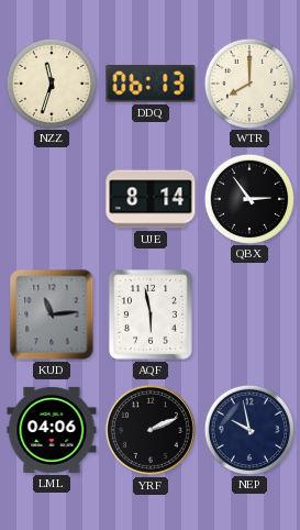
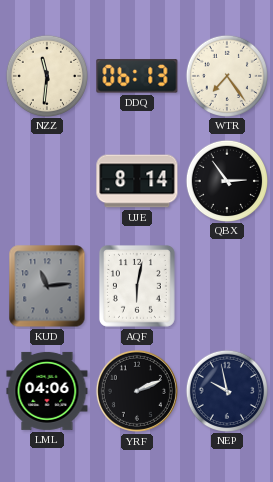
NZZ: 11:33 -> 11:31 (46, 75)
WTR: 8:00 -> 7:24 (226, 75)
AQF: 5:58 -> 6:02 (137, 286)
